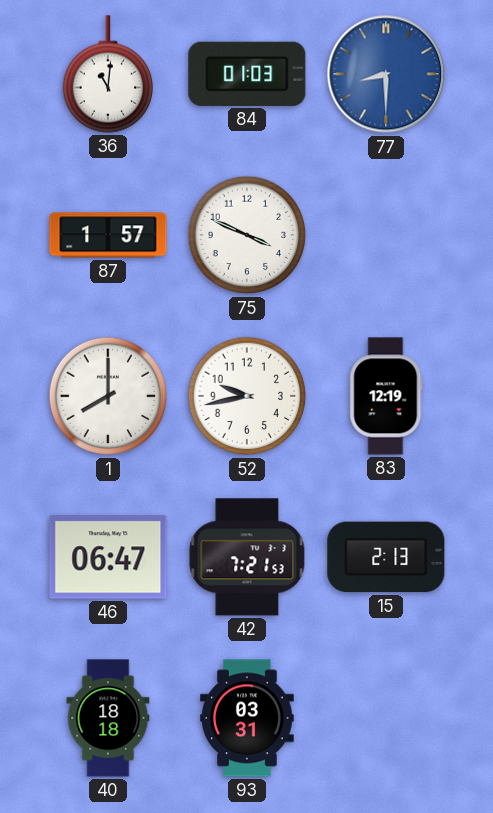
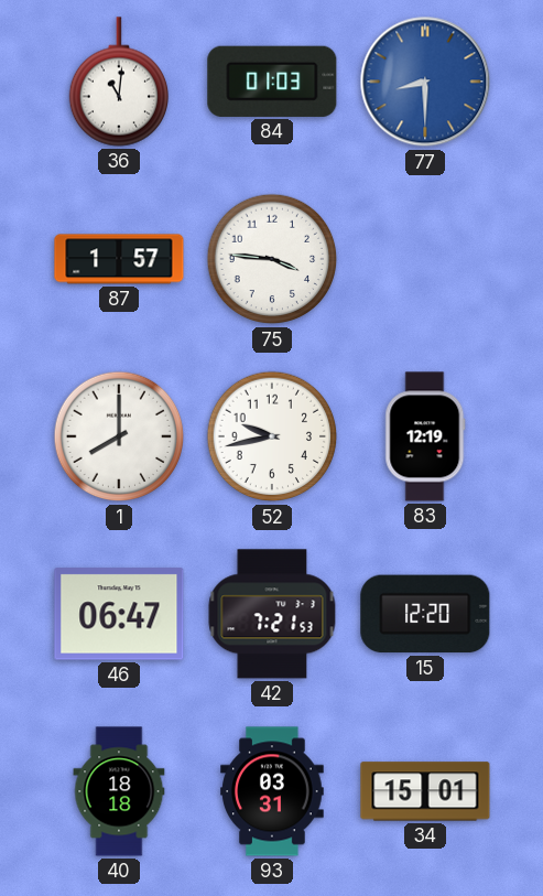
75: 3:49 -> 3:46 (272, 259)
15: 2:13 -> 12:20 (425, 614)
34: none -> 15:01 (425, 791)
